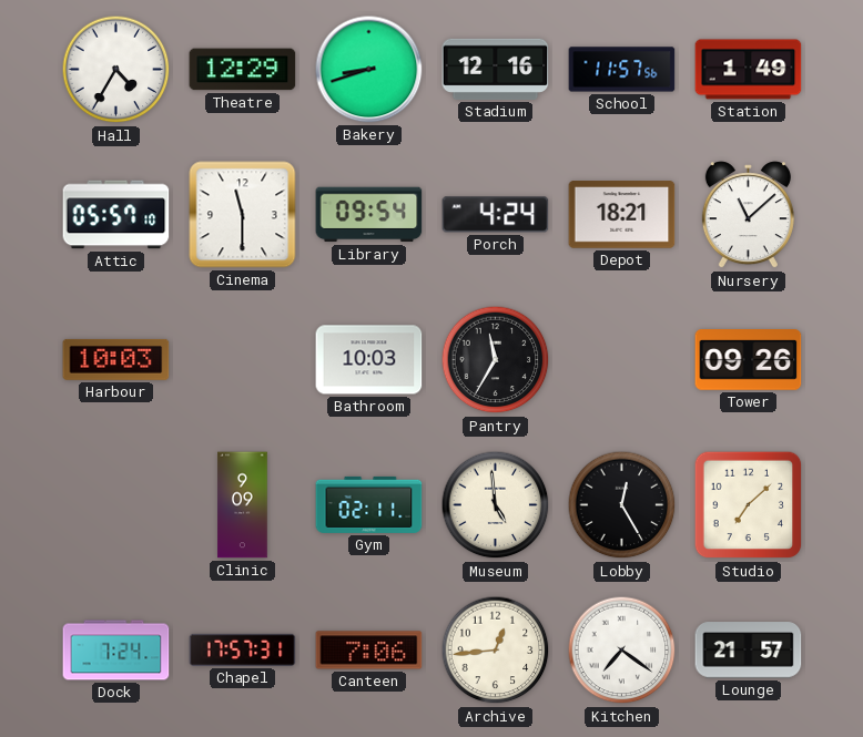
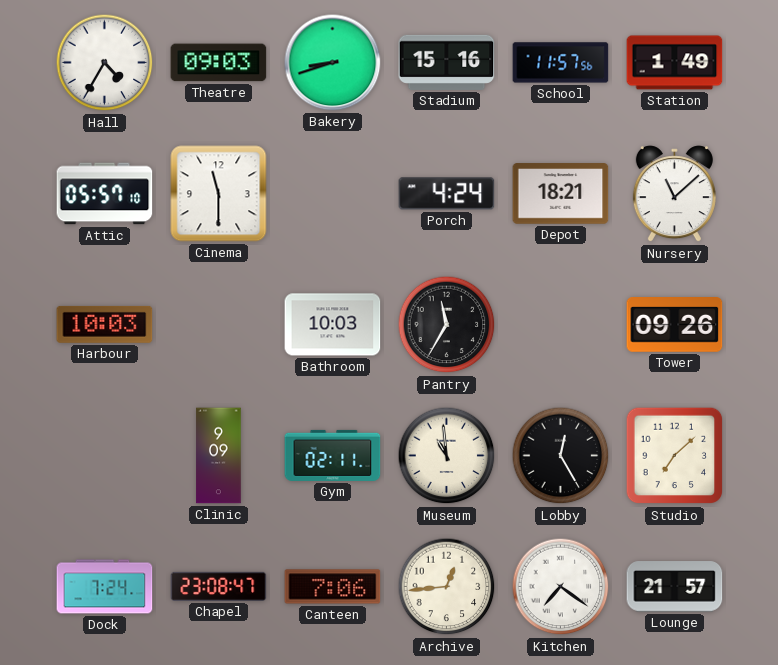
Theatre: 12:29 -> 09:03 (219, 63)
Stadium: 12:16 -> 15:16 (447, 62)
Library: 09:54 -> none (369, 215)
Museum: 4:59 -> 10:59 (447, 456)
Chapel: 17:57 -> 23:08 (219, 586)
